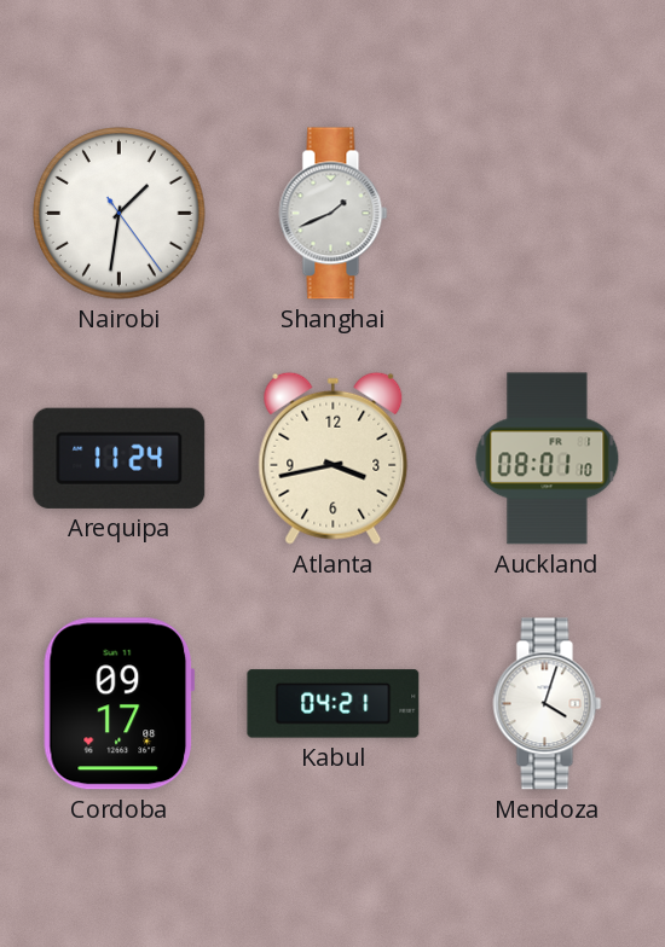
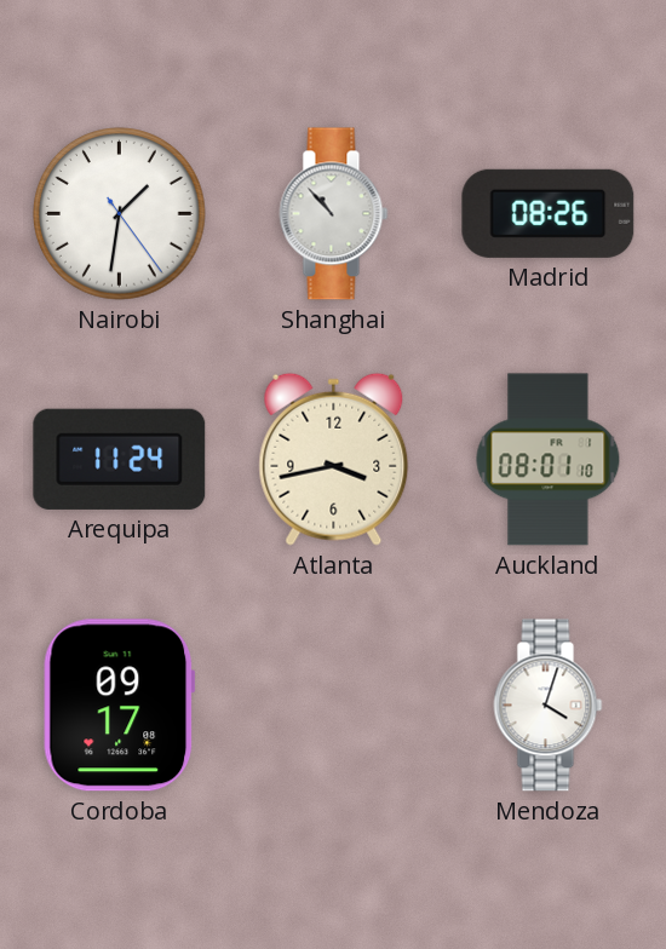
Shanghai: 1:41 -> 10:53 (334, 214)
Madrid: none -> 08:26 (549, 213)
Kabul: 04:21 -> none (334, 704)
